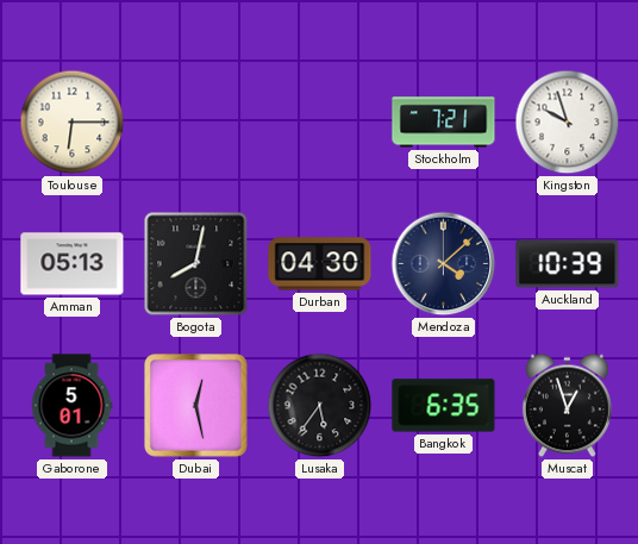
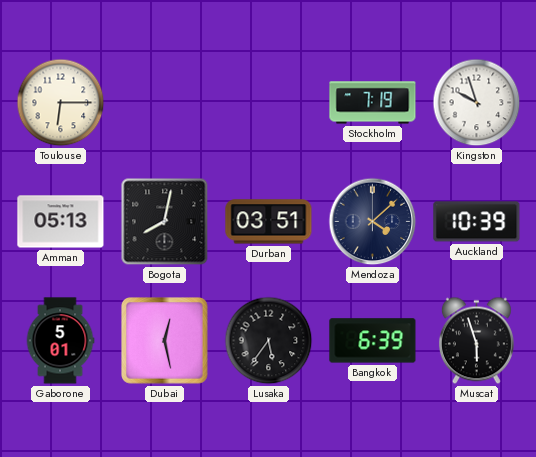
Stockholm: 7:21 -> 7:19 (373, 103)
Durban: 04:30 -> 03:51 (269, 222)
Bangkok: 6:35 -> 6:39 (373, 341)
Muscat: 12:57 -> 5:57 (476, 341)
